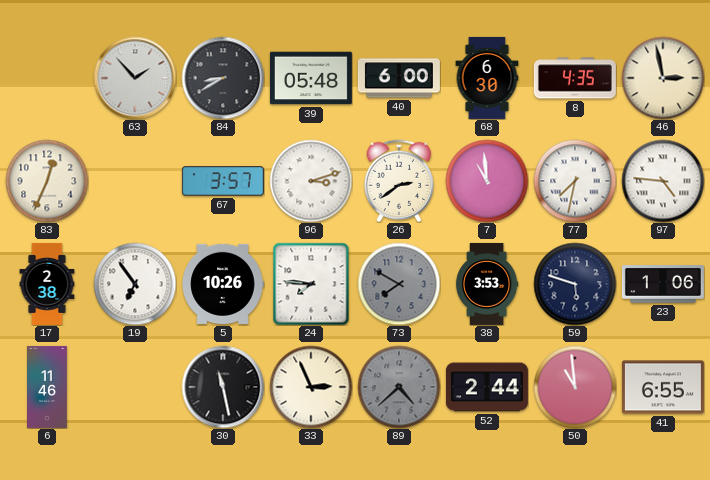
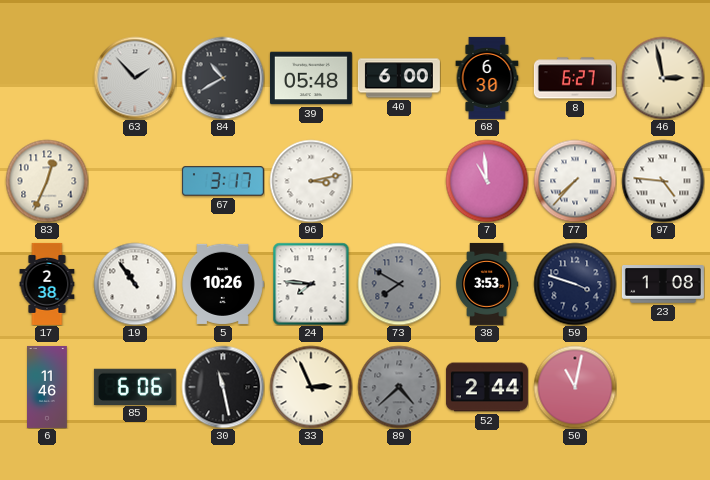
84: 8:40 -> 10:40 (223, 78)
8: 4:35 -> 6:27 (575, 78)
67: 3:57 -> 3:17 (223, 181)
96: 3:12 -> 3:13 (311, 181)
26: 2:39 -> none (399, 181)
77: 7:32 -> 7:37 (575, 181)
19: 6:54 -> 10:54 (135, 284)
59: 5:48 -> 3:48 (575, 284)
23: 1:06 -> 1:08 (663, 285)
85: none -> 6:06 (135, 386)
50: 10:59 -> 11:02 (575, 387)
41: 6:55 -> none (663, 387)
